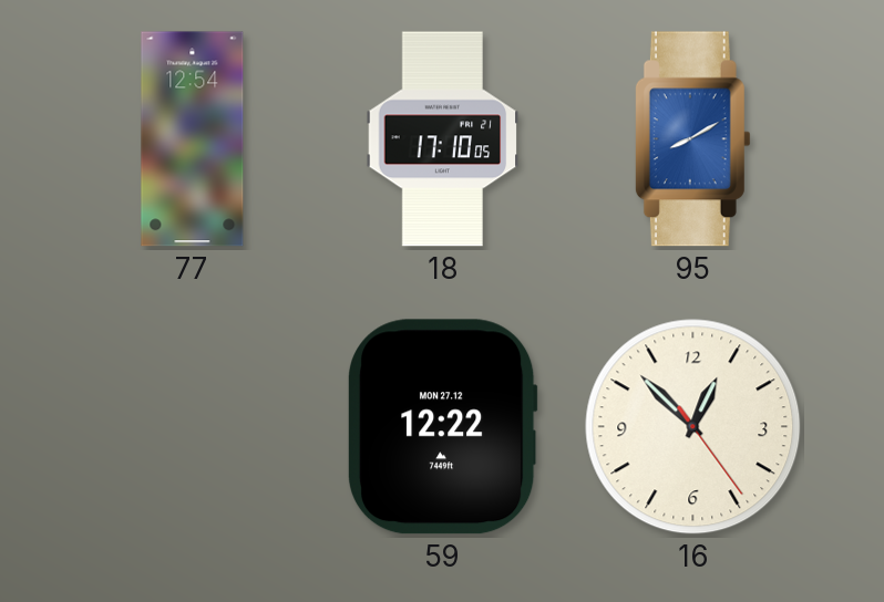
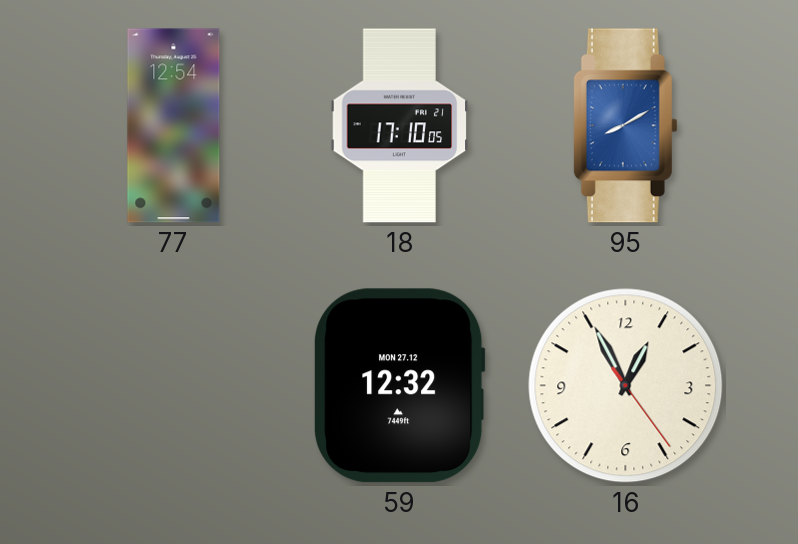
59: 12:22 -> 12:32 (399, 386)
16: 12:52 -> 12:55 (626, 386)
